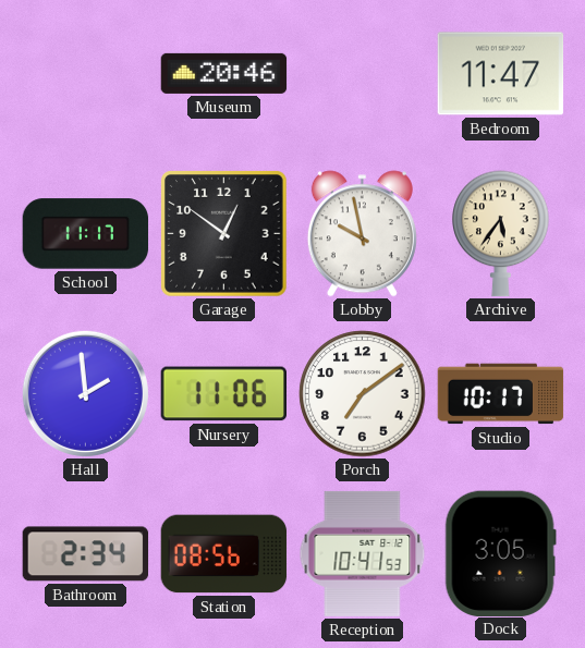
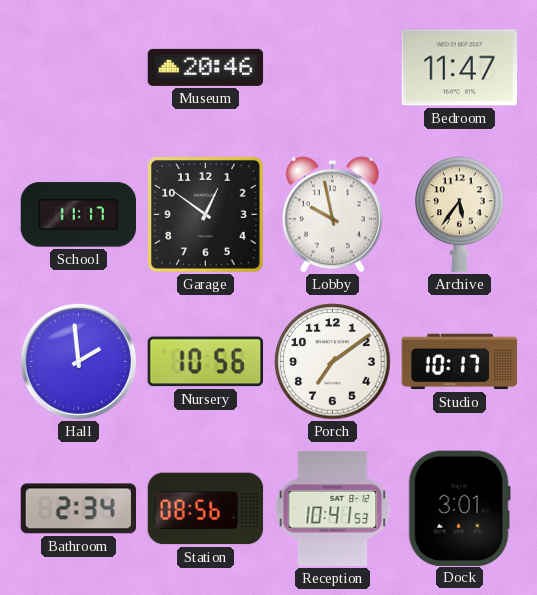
Nursery: 11:06 -> 10:56 (205, 362)
Dock: 3:05 -> 3:01 (459, 508)
